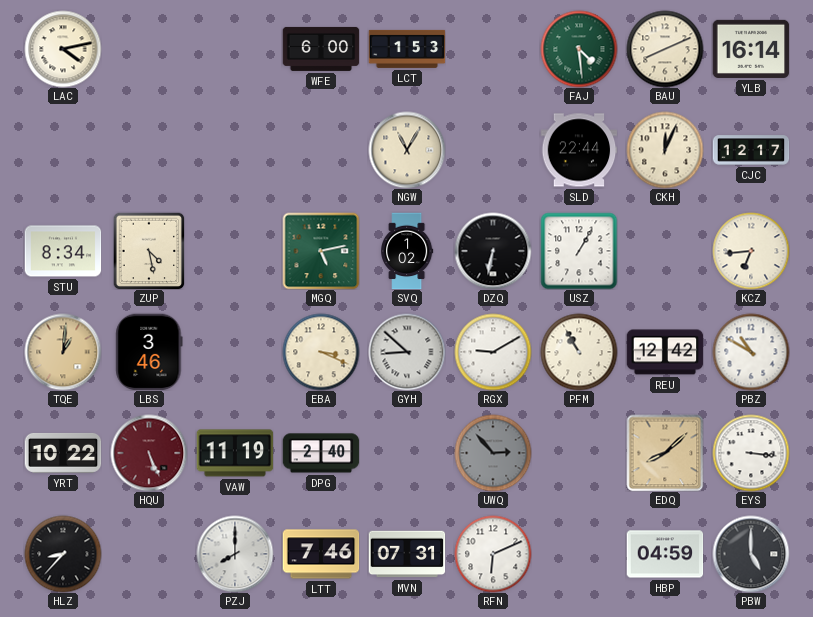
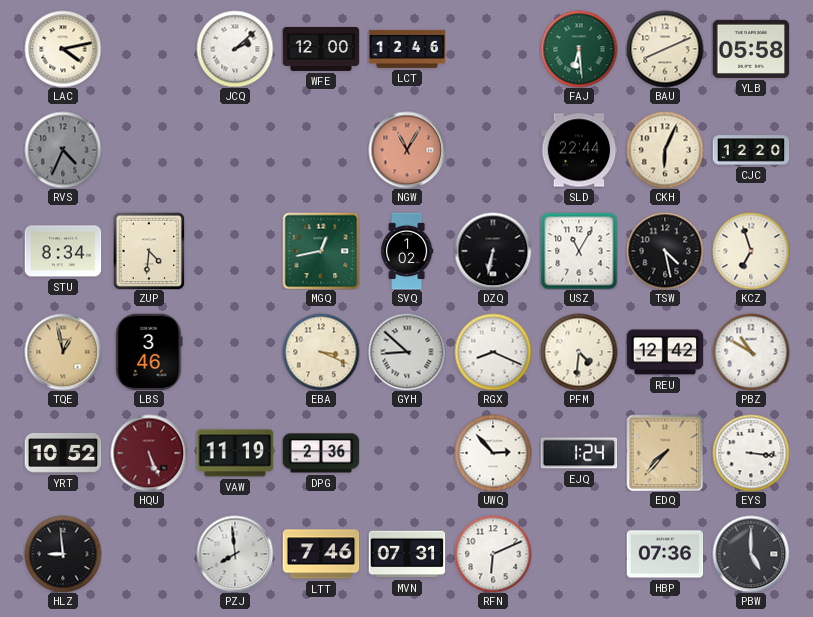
JCQ: none -> 2:08 (235, 49)
WFE: 6:00 -> 12:00 (321, 49)
LCT: 1:53 -> 12:46 (407, 49)
FAJ: 4:29 -> 6:29 (579, 49)
YLB: 16:14 -> 05:58 (751, 49)
RVS: none -> 4:34 (63, 150)
NGW dial: cream -> salmon (407, 150)
CKH: 12:04 -> 6:04 (665, 150)
CJC: 12:17 -> 12:20 (751, 150)
ZUP: 4:28 -> 4:31 (149, 251)
MGQ: 5:13 -> 12:43 (321, 251)
USZ: 1:05 -> 11:05 (579, 251)
TSW: none -> 4:28 (665, 251)
KCZ: 6:44 -> 6:57 (751, 251)
TQE: 1:01 -> 12:58 (63, 352)
RGX: 9:10 -> 8:19 (493, 352)
PFM: 10:55 -> 4:31 (579, 352)
YRT: 10:22 -> 10:52 (63, 453)
DPG: 2:40 -> 2:36 (321, 453)
UWQ dial: grey -> white (493, 453)
EJQ: none -> 1:24 (579, 453)
EDQ: 8:08 -> 7:37 (665, 453)
HLZ: 8:37 -> 8:59 (63, 554)
PZJ: 8:00 -> 7:59 (235, 554)
HBP: 04:59 -> 07:36 (665, 554)
